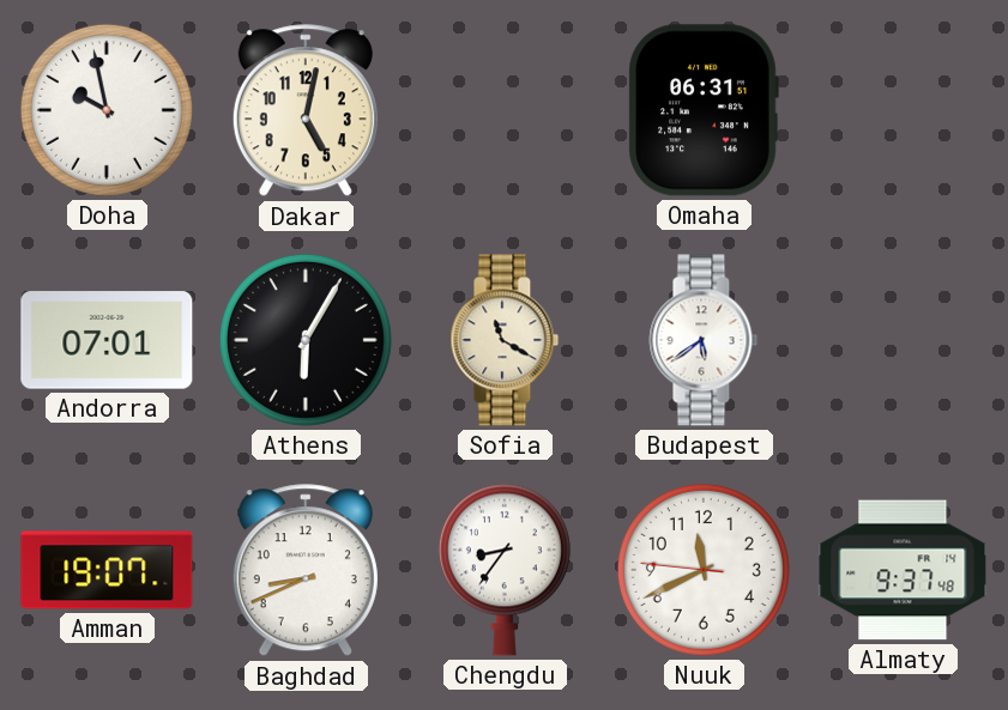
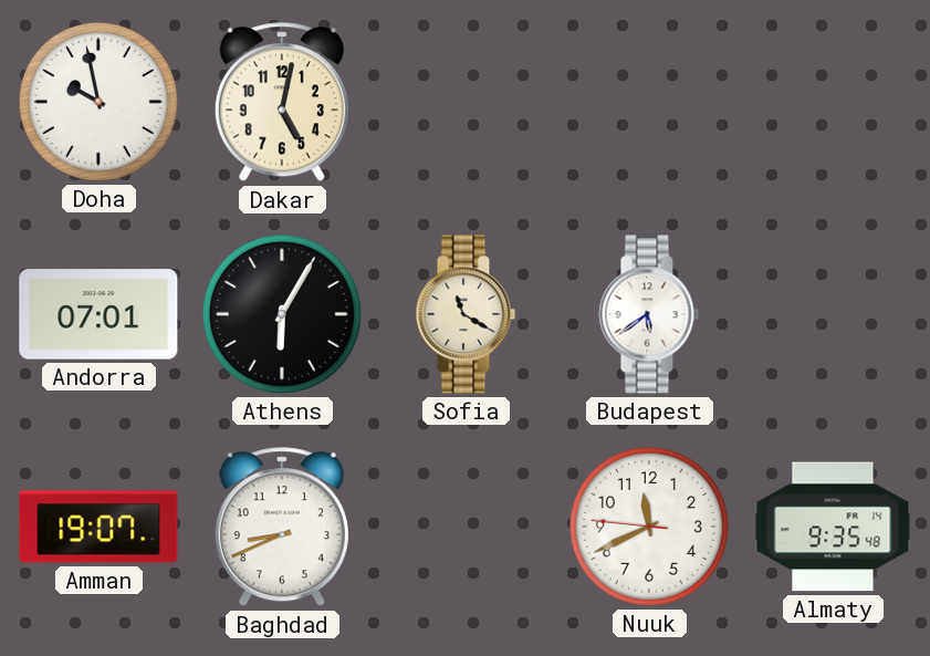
Omaha: 06:31 -> none (704, 110)
Chengdu: 8:36 -> none (505, 570)
Almaty: 9:37 -> 9:35 (833, 527)
